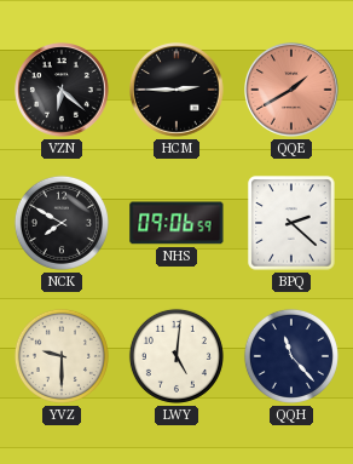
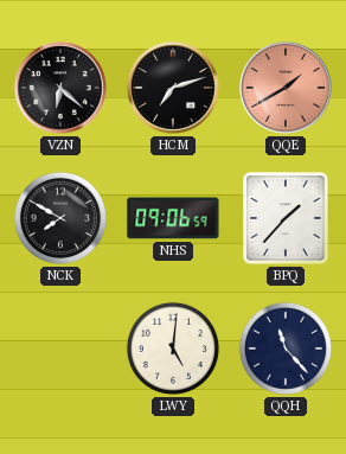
HCM: 2:45 -> 7:12 (173, 88)
BPQ: 2:22 -> 1:37 (286, 218)
YVZ: 9:30 -> none (62, 356)
